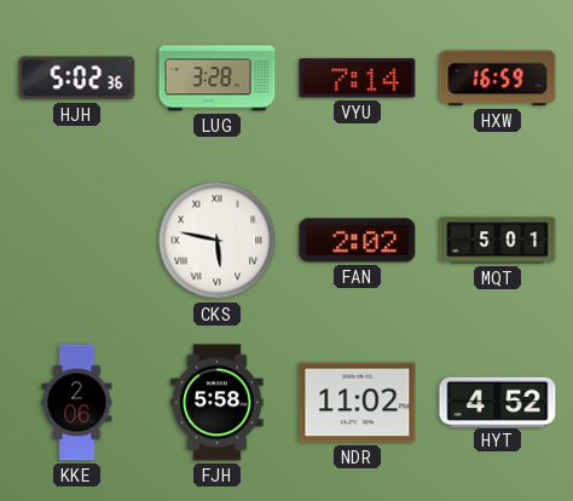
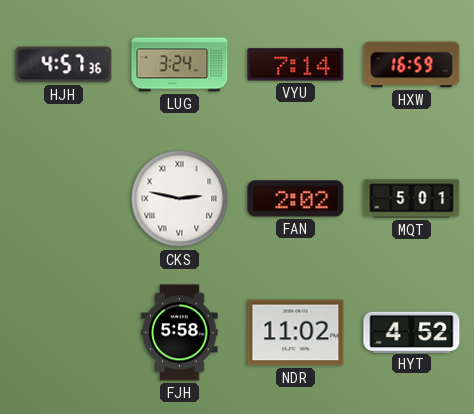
HJH: 5:02 -> 4:57 (64, 65)
LUG: 3:28 -> 3:24 (180, 65)
CKS: 5:47 -> 2:47 (180, 199)
KKE: 2:06 -> none (77, 403)
